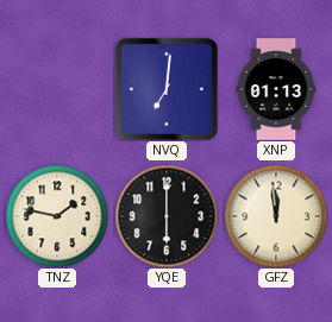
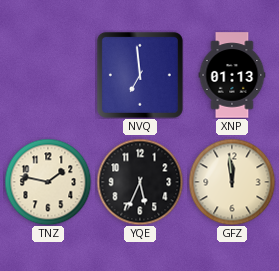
NVQ: 7:01 -> 6:59 (140, 75)
YQE: 6:00 -> 5:34 (140, 182)
